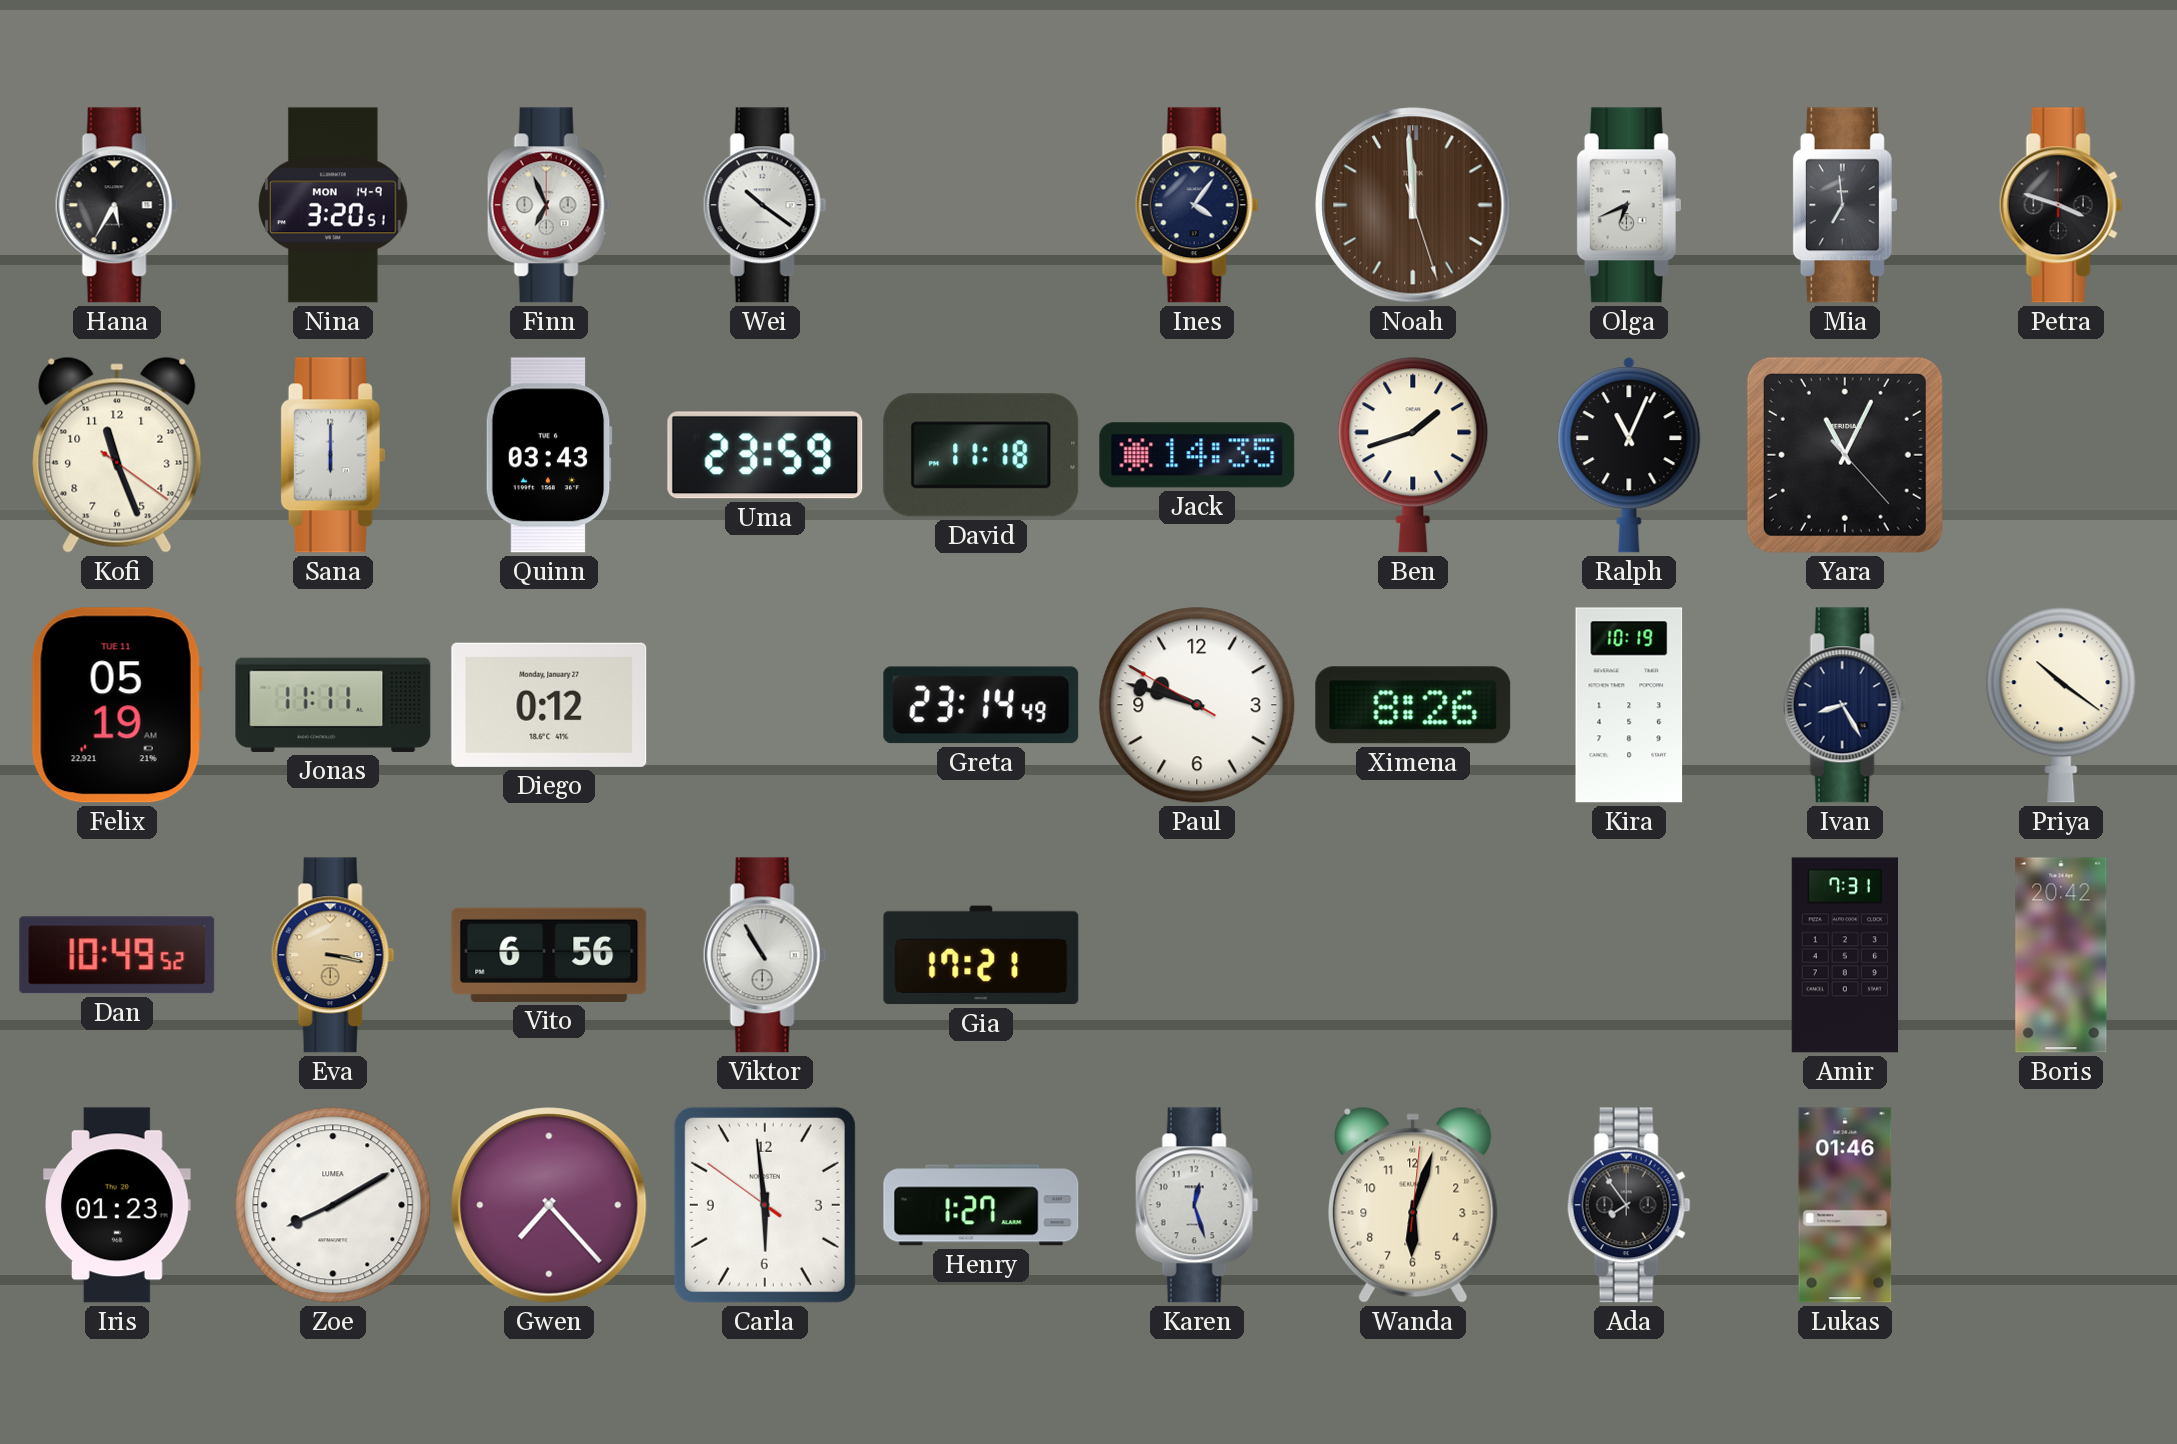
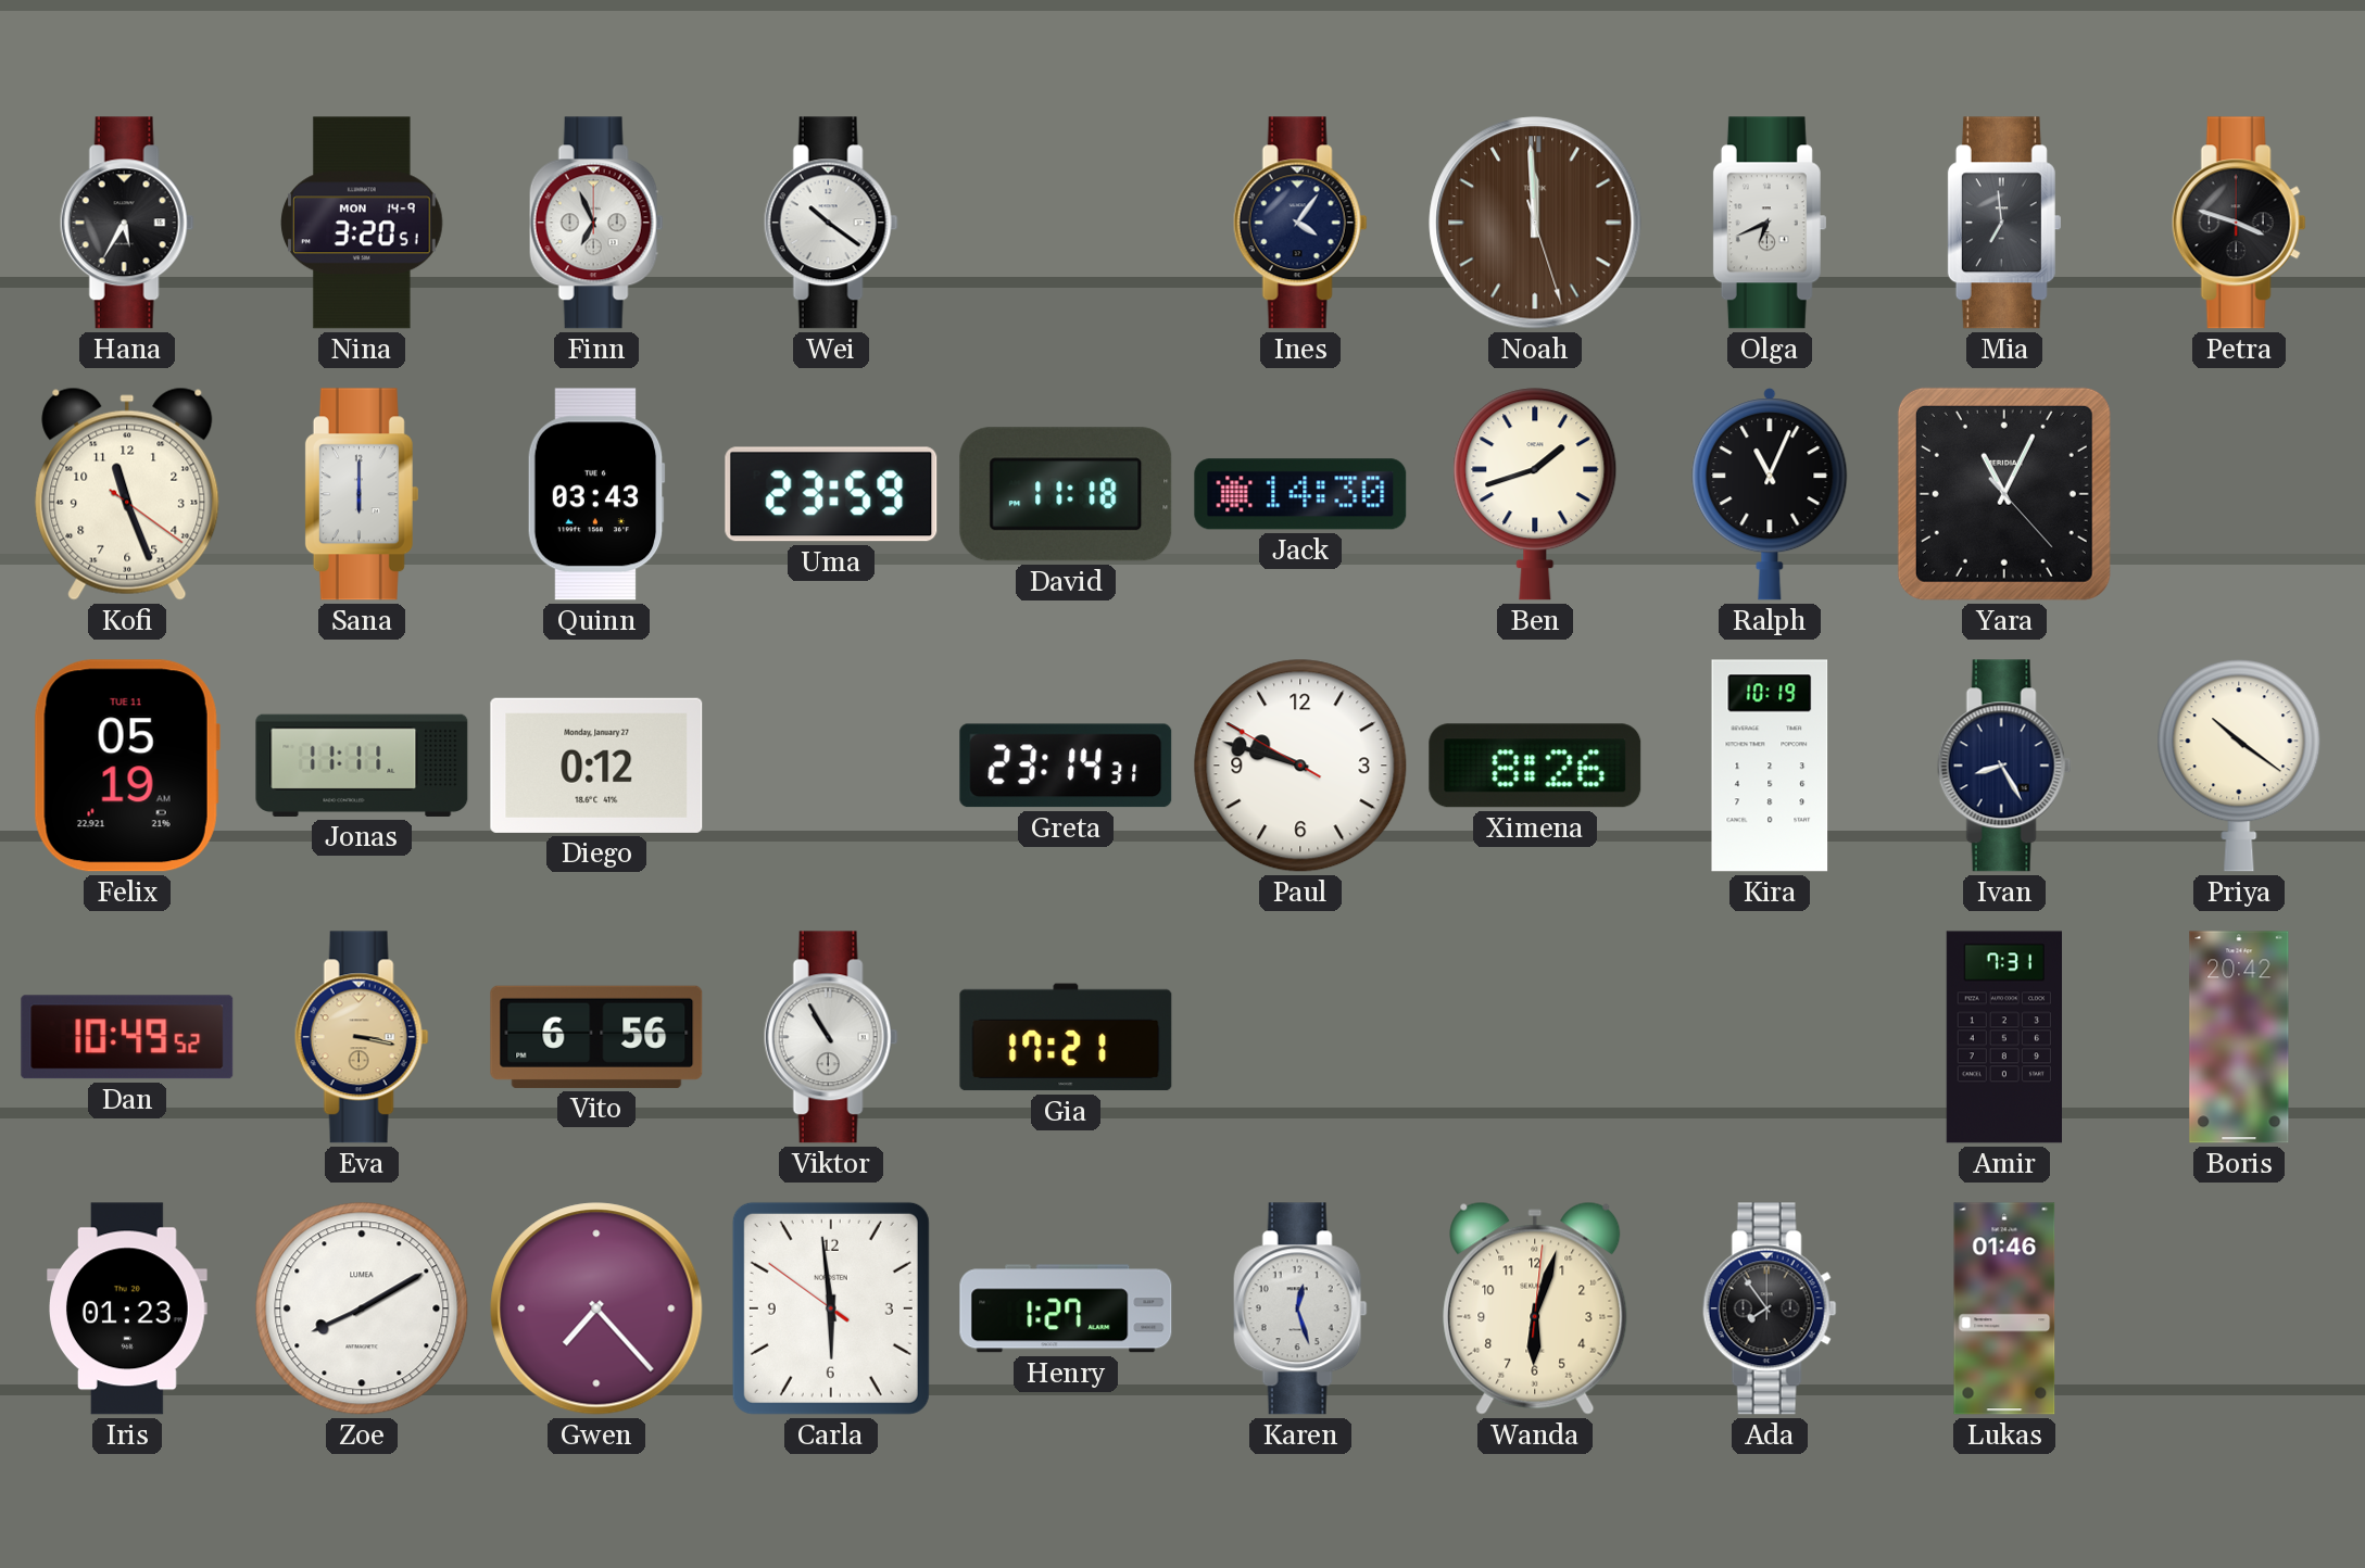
Jack: 14:35 -> 14:30 (1300, 494)
Greta: 23:14:49 -> 23:14:31 (1066, 766)
